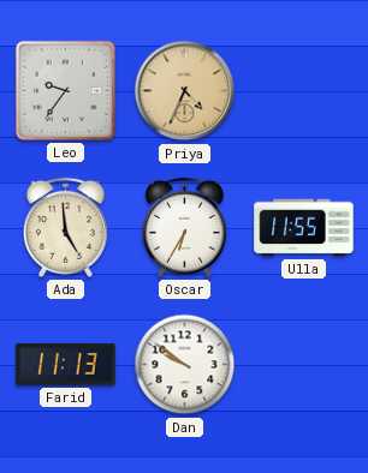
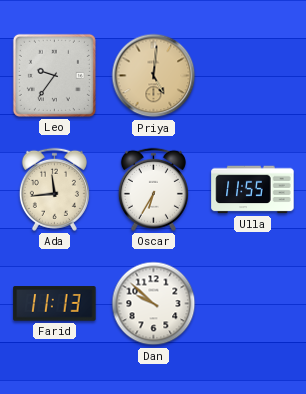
Priya: 4:34 -> 5:01 (154, 76)
Ada: 4:59 -> 11:44 (54, 189)
Dan: 9:51 -> 9:52 (154, 304)
